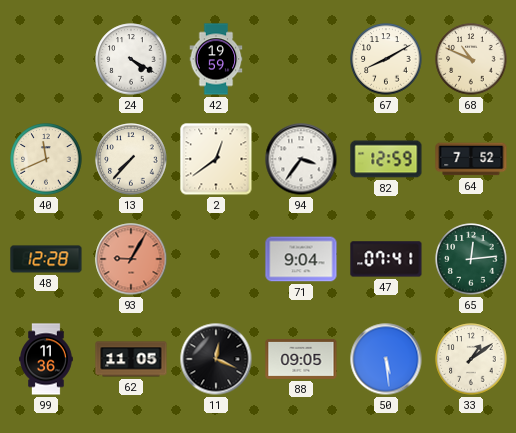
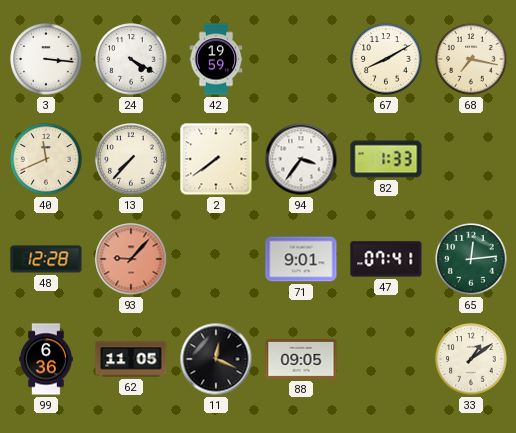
3: none -> 3:16 (46, 59)
68: 10:49 -> 7:17 (471, 59)
2: 12:39 -> 7:39 (216, 159)
82: 12:59 -> 1:33 (386, 159)
64: 7:52 -> none (471, 159)
93: 9:05 -> 9:07 (131, 259)
71: 9:04 -> 9:01 (301, 259)
99: 11:36 -> 6:36 (46, 359)
50: 5:29 -> none (386, 359)
